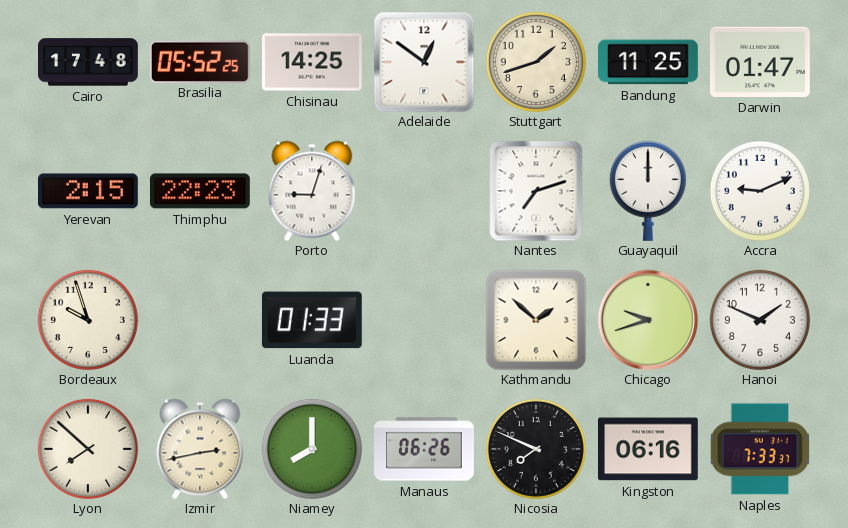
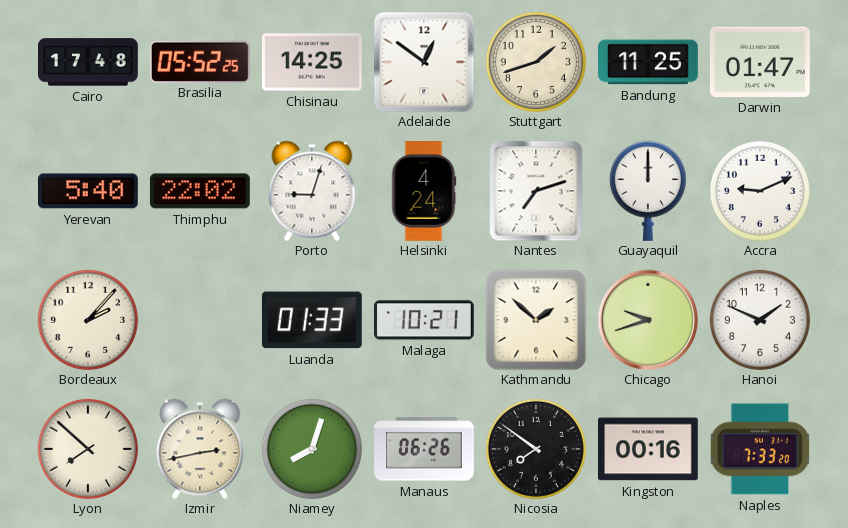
Yerevan: 2:15 -> 5:40 (88, 191)
Thimphu: 22:23 -> 22:02 (200, 191)
Helsinki: none -> 4:24 (424, 192)
Bordeaux: 9:57 -> 2:07 (88, 320)
Malaga: none -> 10:21 (424, 320)
Niamey: 8:00 -> 8:03 (312, 449)
Nicosia: 7:49 -> 7:51 (536, 449)
Kingston: 06:16 -> 00:16 (648, 449)
Naples: 7:33:37 -> 7:33:20 (760, 449)
